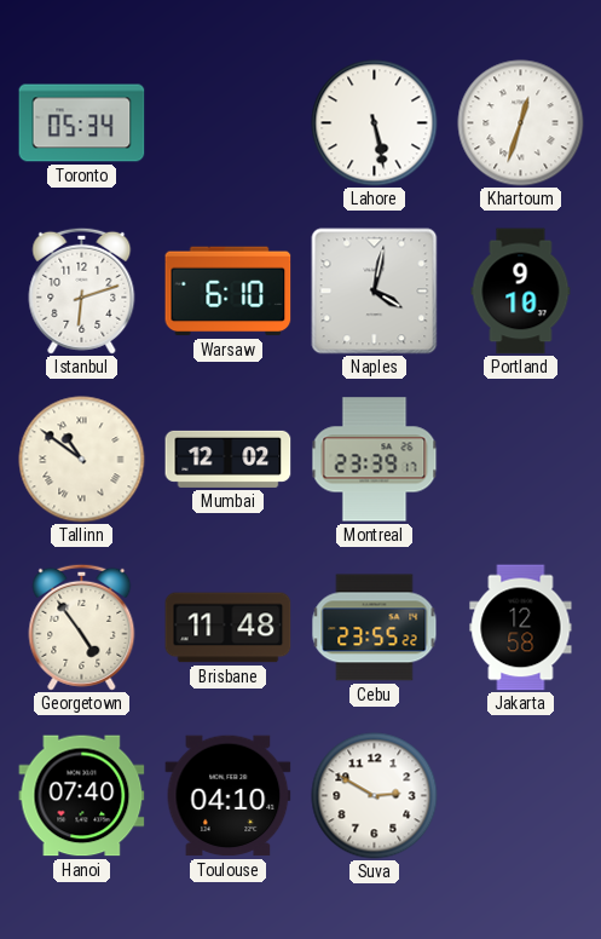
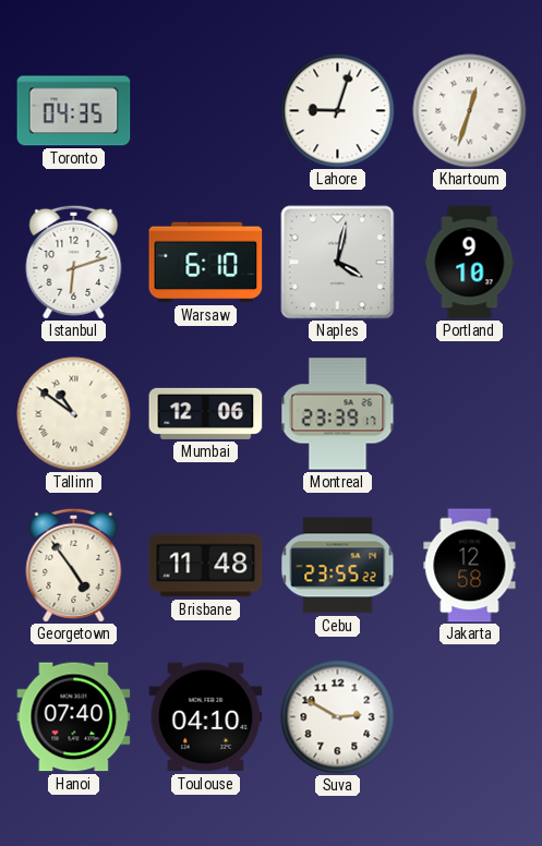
Toronto: 05:34 -> 04:35 (74, 111)
Lahore: 5:28 -> 9:03 (338, 111)
Mumbai: 12:02 -> 12:06 (206, 413)
